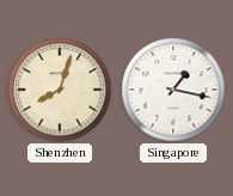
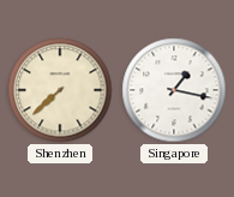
Shenzhen: 8:03 -> 7:38 (60, 90)
